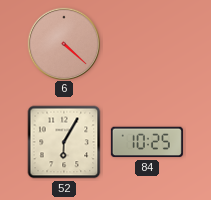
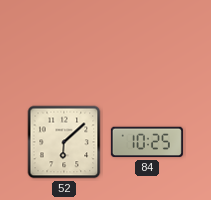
6: 4:22 -> none (63, 43)
52: 6:05 -> 6:08 (64, 142)
